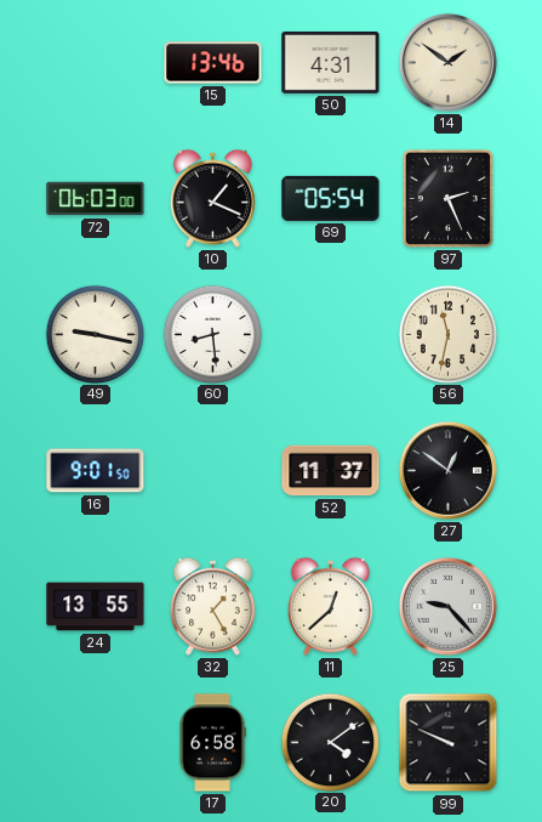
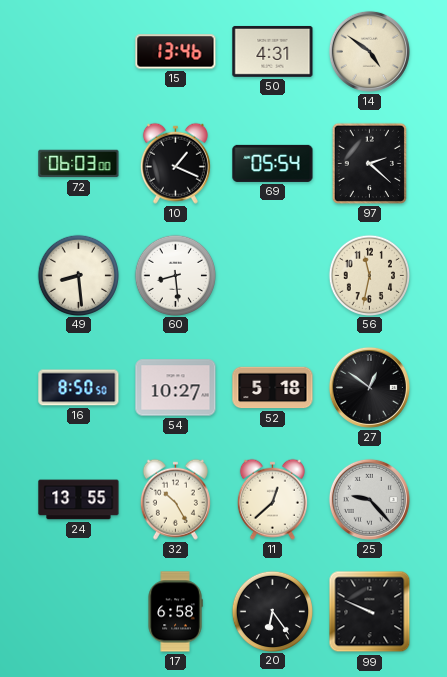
14: 1:51 -> 4:51 (369, 51)
97: 2:26 -> 2:22 (369, 163)
49: 9:17 -> 8:29 (78, 275)
16: 9:01 -> 8:50 (79, 388)
54: none -> 10:27 (176, 388)
52: 11:37 -> 5:18 (273, 388)
32: 1:25 -> 10:25 (175, 499)
20: 4:09 -> 6:24 (272, 611)
